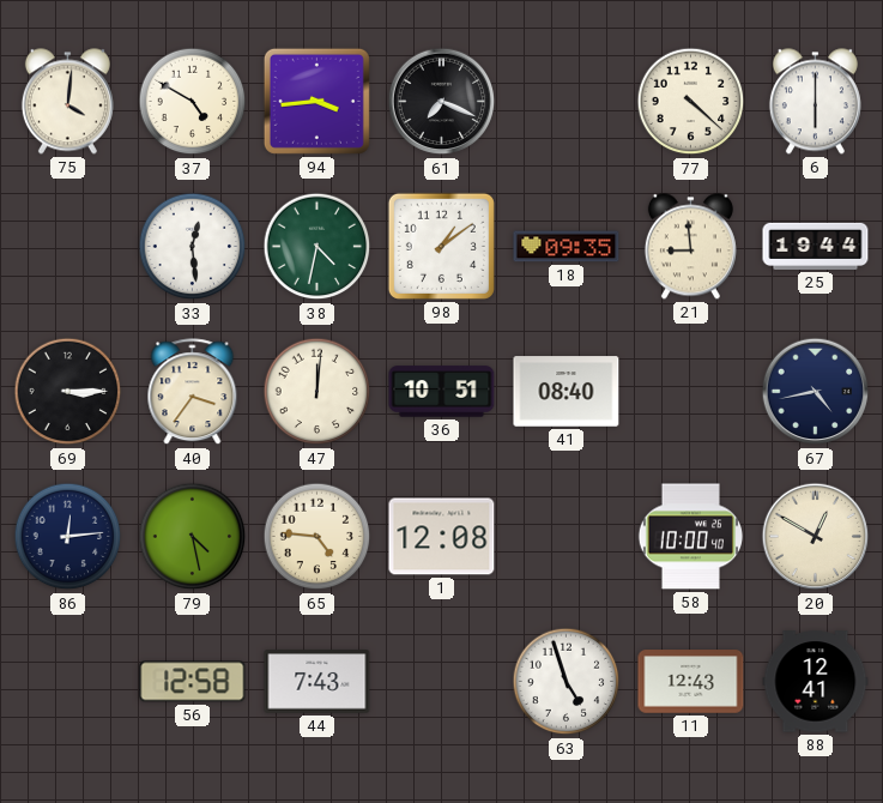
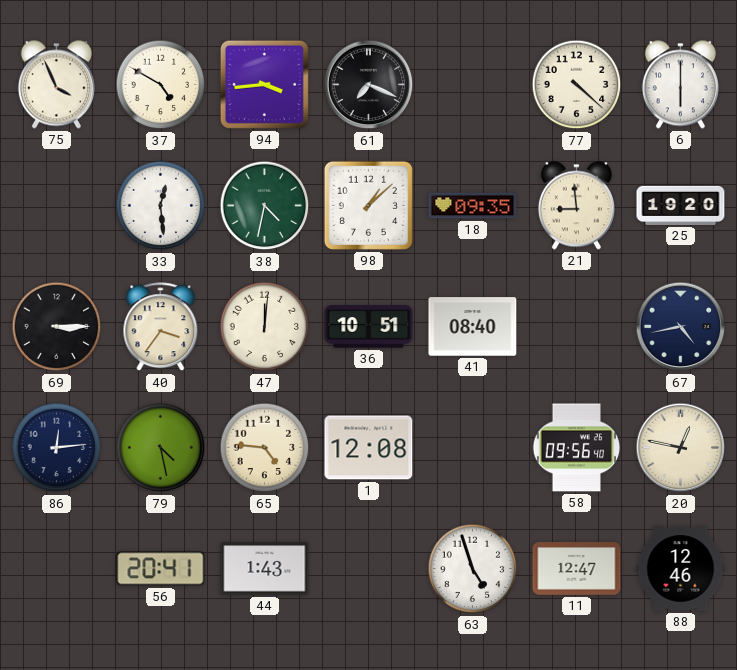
75: 4:01 -> 3:56 (56, 85)
98: 1:09 -> 1:08 (368, 205)
25: 19:44 -> 19:20 (681, 205)
58: 10:00 -> 09:56 (577, 448)
20: 12:50 -> 12:47 (681, 448)
56: 12:58 -> 20:41 (161, 569)
44: 7:43 -> 1:43 (265, 569)
11: 12:43 -> 12:47 (577, 569)
88: 12:41 -> 12:46 (681, 569)
